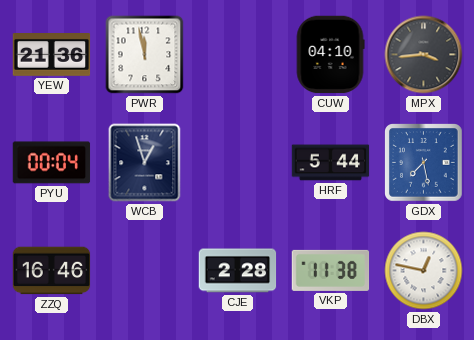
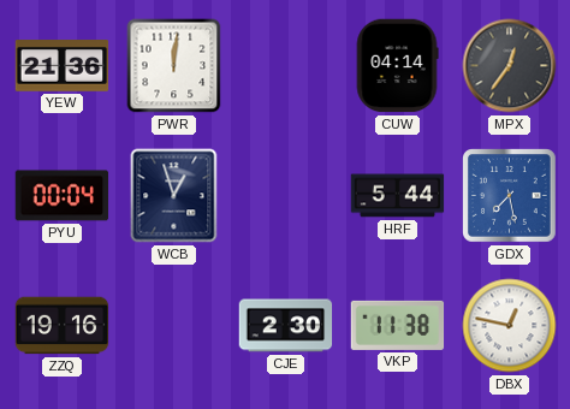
PWR: 11:58 -> 12:01 (174, 66)
CUW: 04:10 -> 04:14 (397, 66)
MPX: 3:44 -> 12:36 (510, 66)
ZZQ: 16:46 -> 19:16 (63, 326)
CJE: 2:28 -> 2:30 (286, 326)
